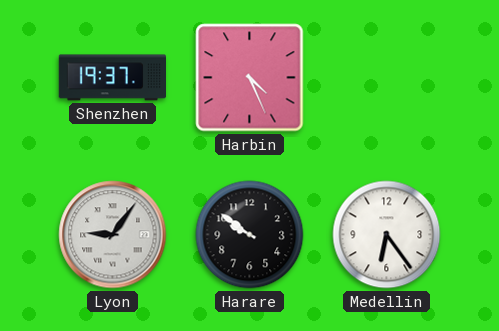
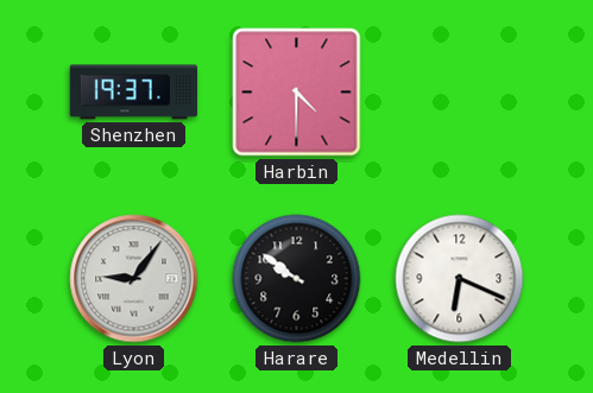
Harbin: 4:26 -> 4:30 (297, 93)
Medellin: 6:24 -> 6:19 (460, 279)
